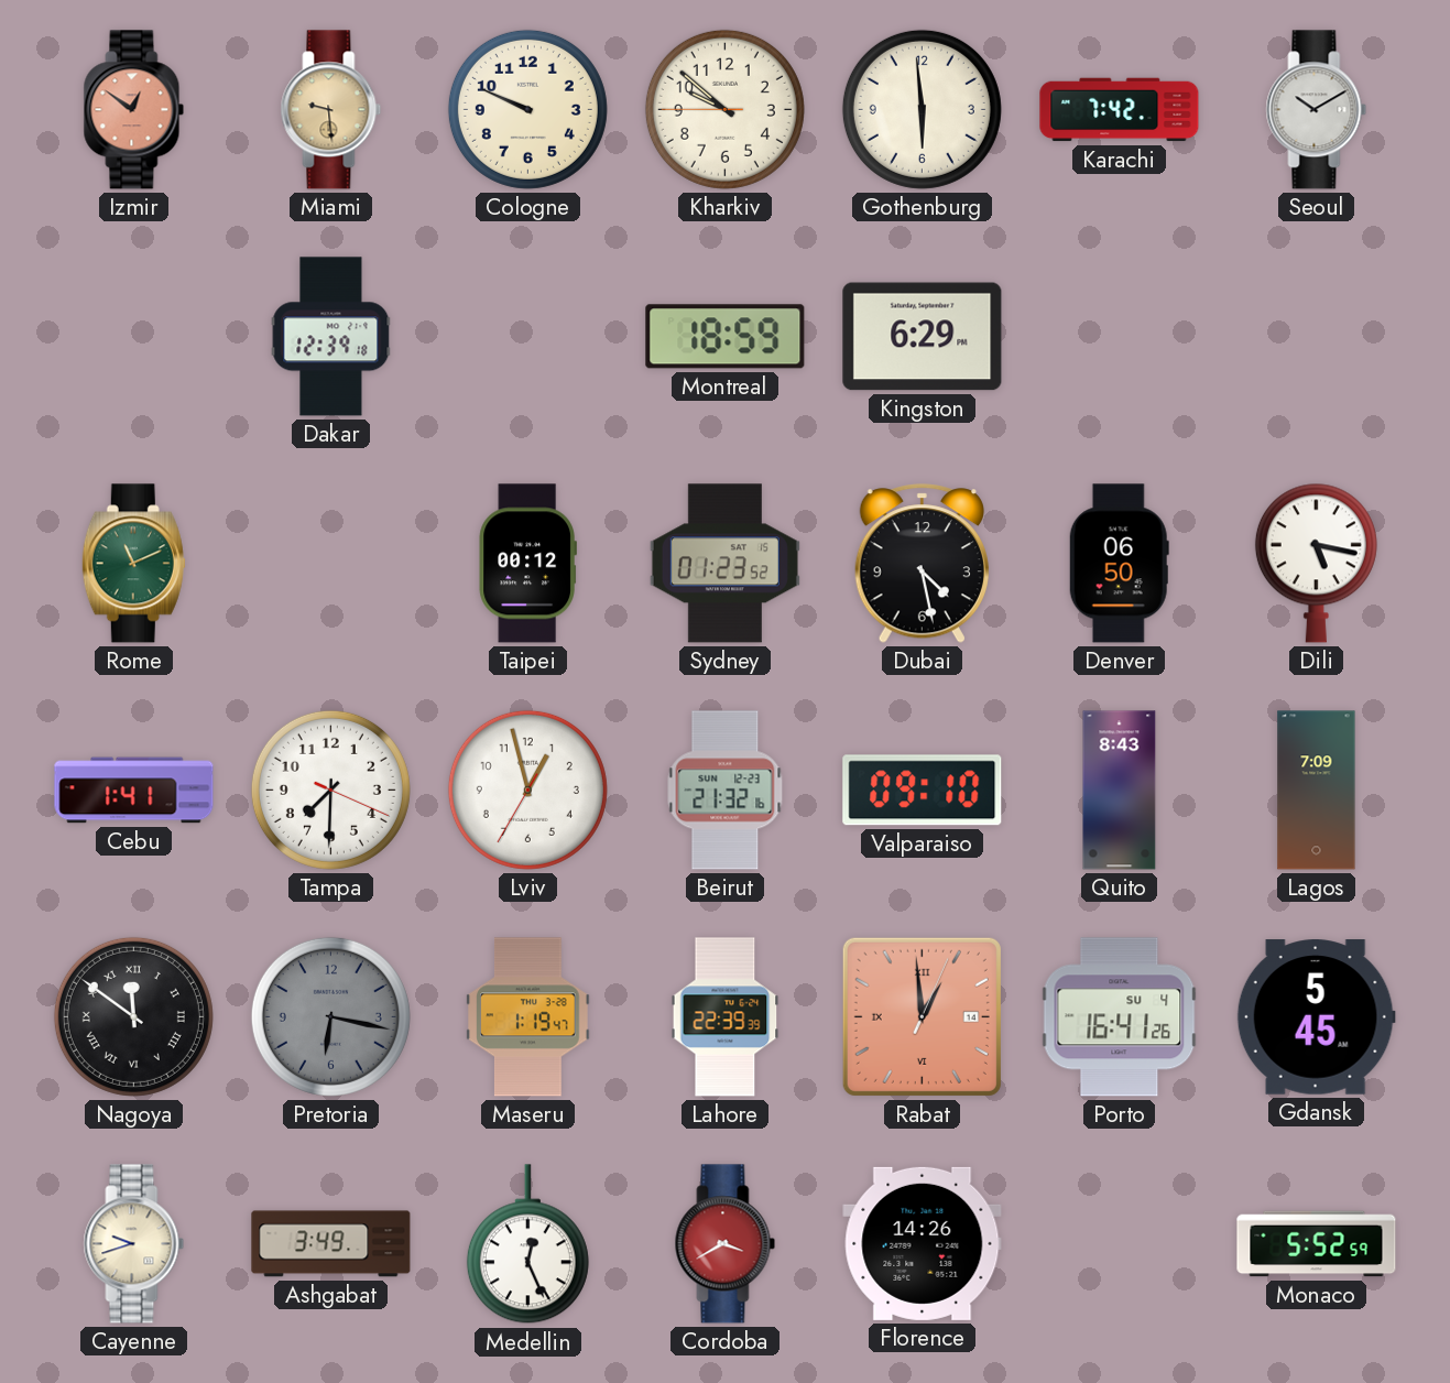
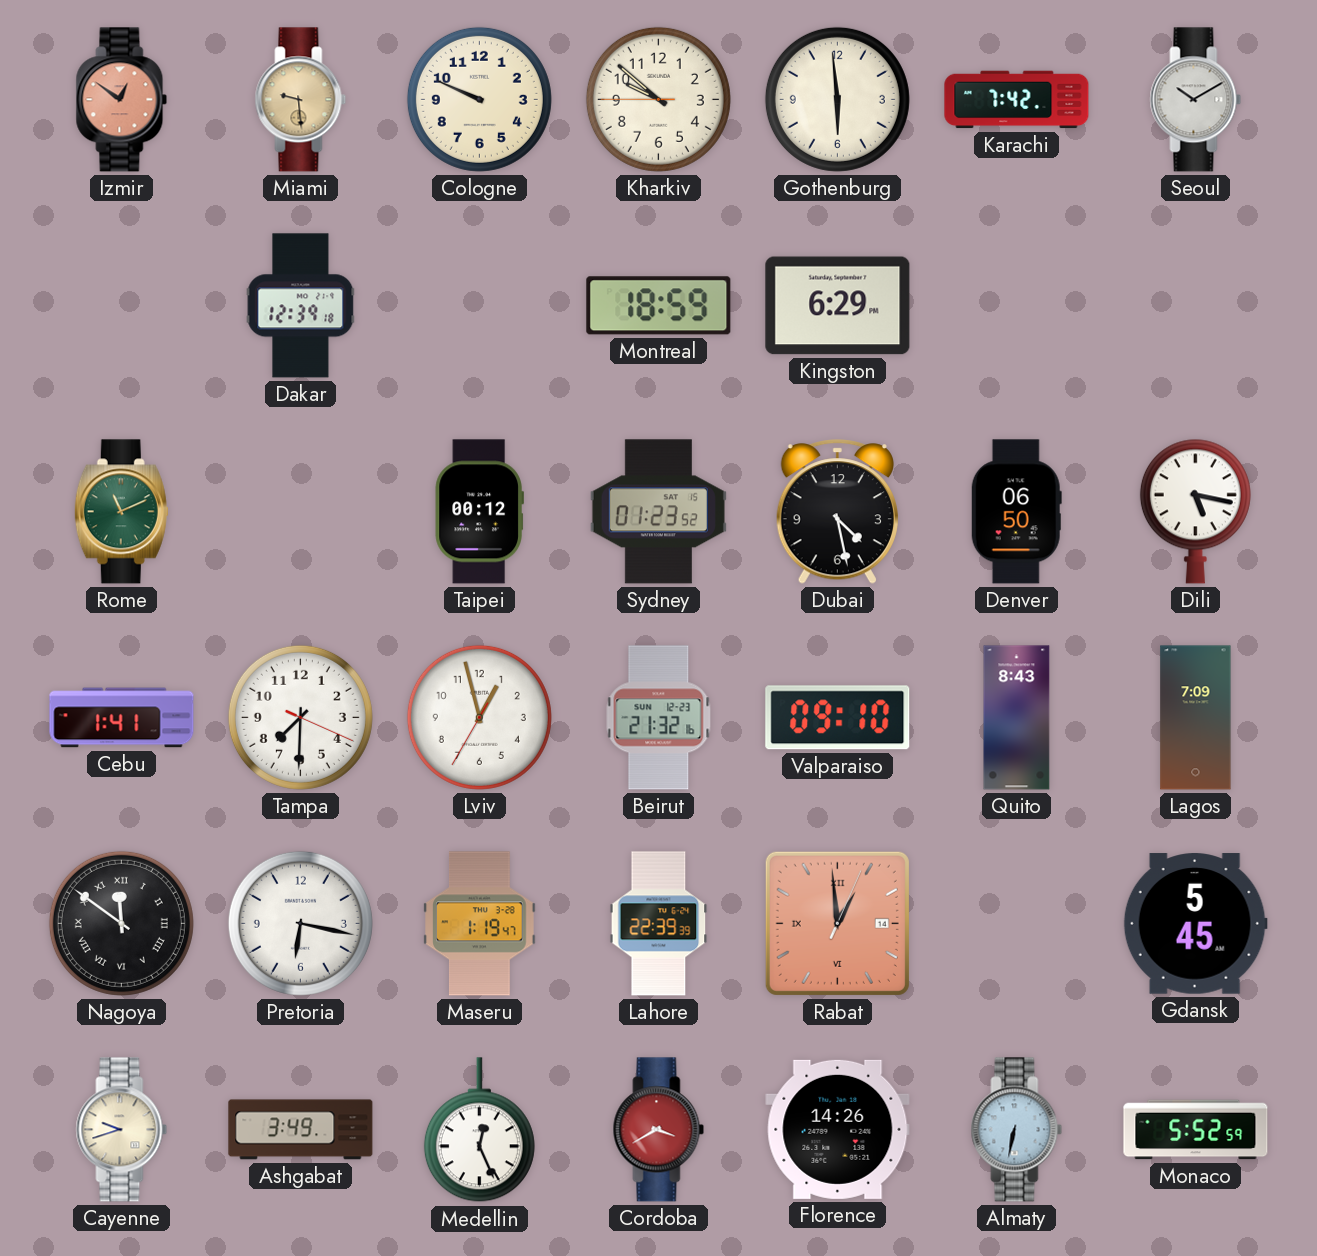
Pretoria dial: grey -> white (300, 923)
Porto: 16:41 -> none (1120, 1017)
Almaty: none -> 6:32 (1017, 1130)
